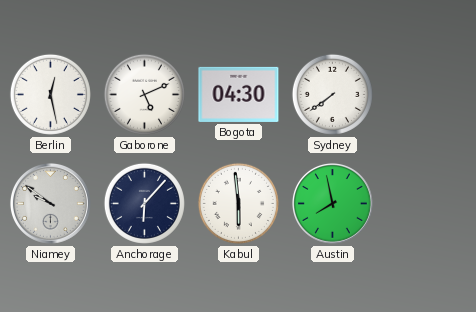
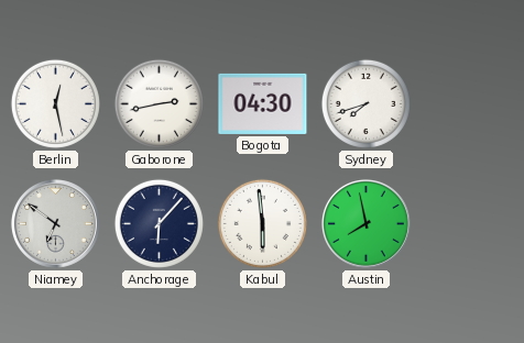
Gaborone: 5:11 -> 2:43 (159, 103)
Sydney: 7:39 -> 7:42 (365, 103)
Niamey: 9:51 -> 6:51 (55, 223)
